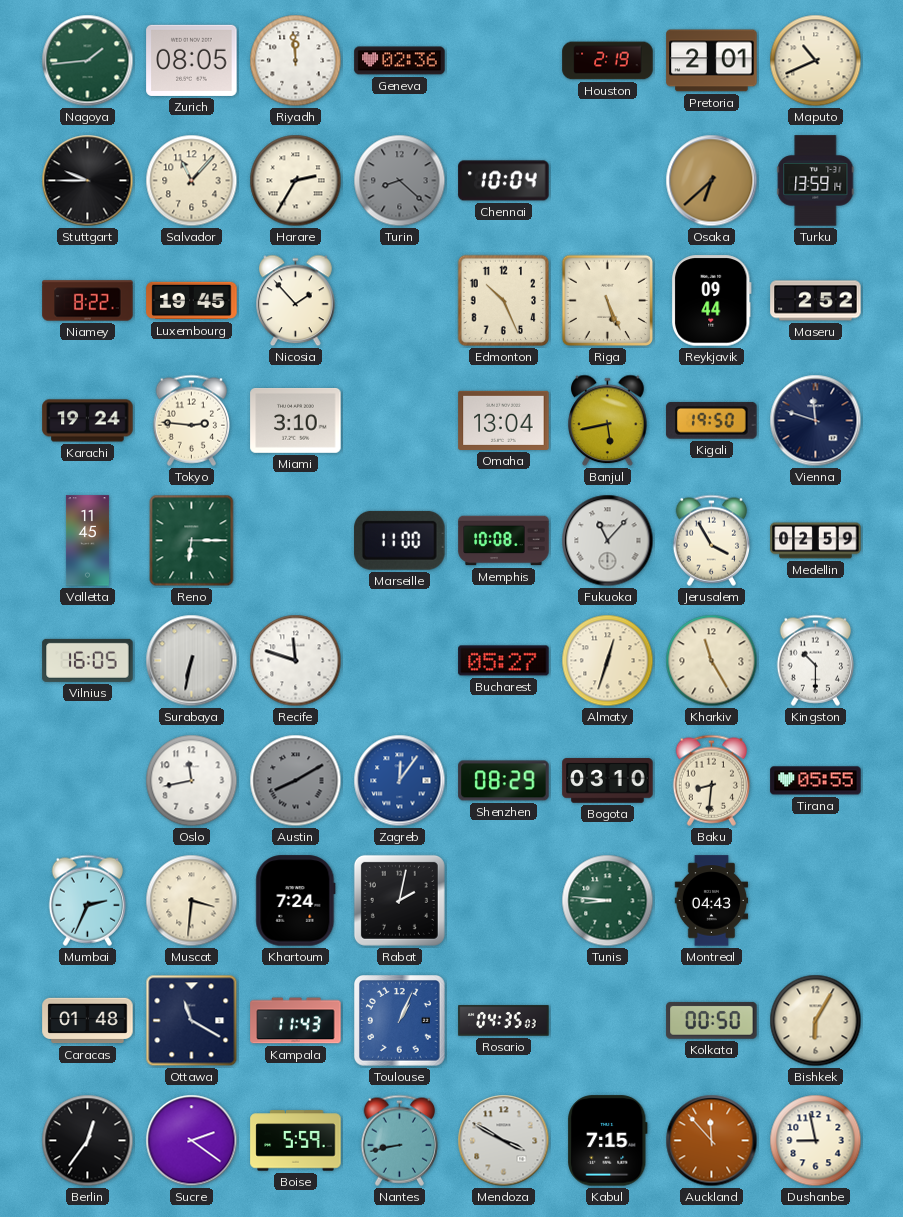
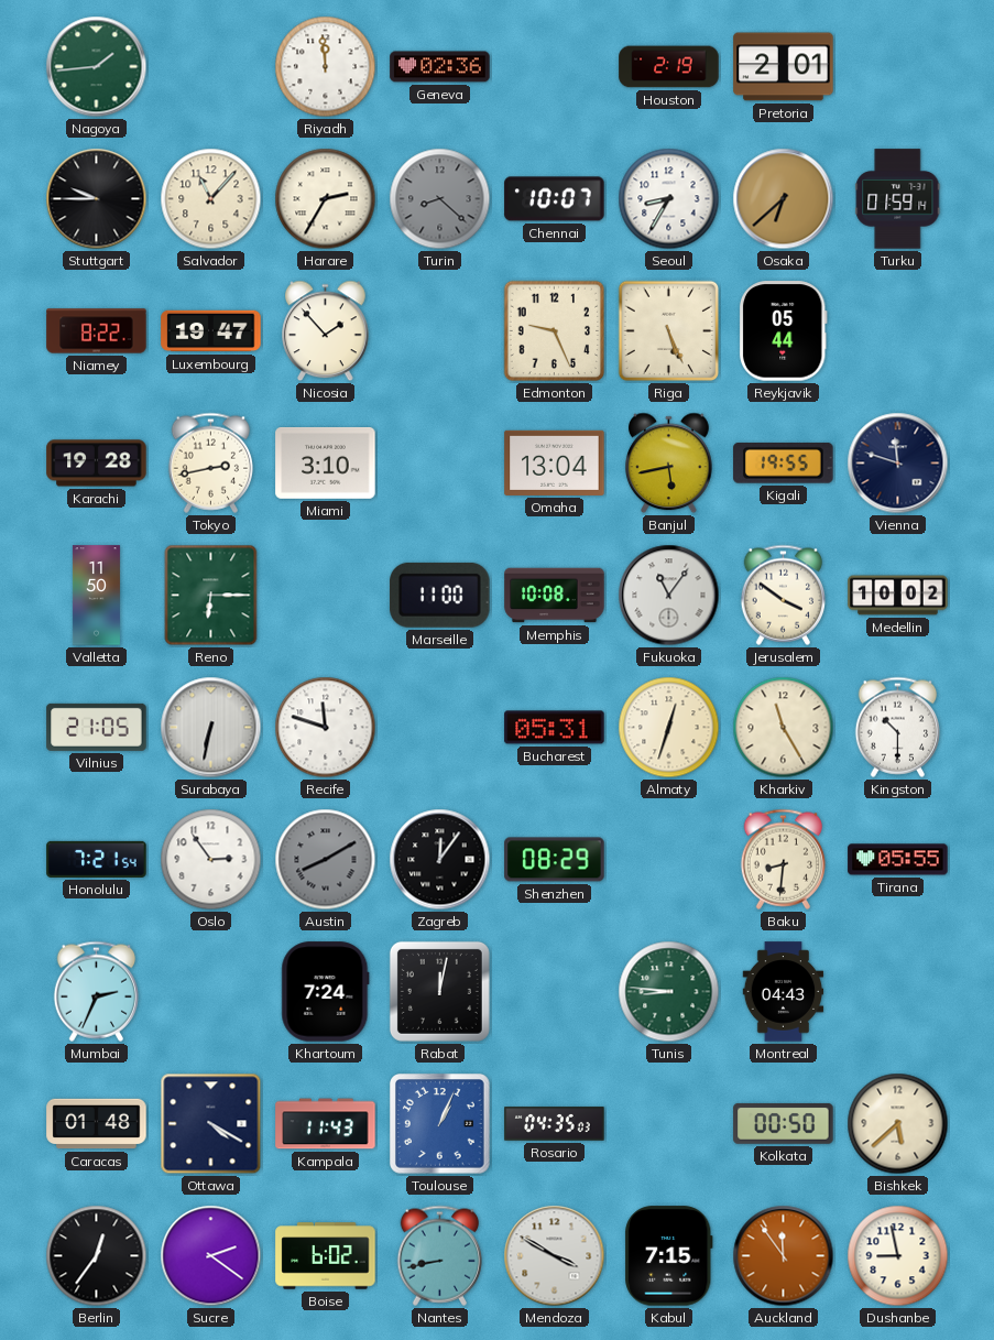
Zurich: 08:05 -> none (192, 60)
Maputo: 10:41 -> none (816, 61)
Chennai: 10:04 -> 10:07 (555, 199)
Seoul: none -> 8:35 (669, 199)
Turku: 13:59 -> 01:59 (898, 199)
Luxembourg: 19:45 -> 19:47 (211, 331)
Edmonton: 10:26 -> 9:26 (555, 331)
Reykjavik: 09:44 -> 05:44 (783, 331)
Maseru: 2:52 -> none (816, 301)
Karachi: 19:24 -> 19:28 (97, 464)
Tokyo: 2:46 -> 2:43 (210, 462)
Kigali: 19:50 -> 19:55 (784, 462)
Valletta: 11:45 -> 11:50 (96, 596)
Fukuoka: 11:07 -> 11:06 (669, 596)
Jerusalem: 3:55 -> 3:51 (783, 595)
Medellin: 02:59 -> 10:02 (898, 596)
Vilnius: 16:05 -> 21:05 (97, 727)
Bucharest: 05:27 -> 05:31 (555, 728)
Honolulu: none -> 7:21 (97, 859)
Oslo: 11:43 -> 2:54 (211, 860)
Zagreb dial: blue -> black (440, 860)
Bogota: 03:10 -> none (608, 781)
Muscat: 3:31 -> none (192, 901)
Rabat: 2:02 -> 12:02 (439, 991)
Ottawa: 11:20 -> 4:20 (211, 1124)
Bishkek: 6:05 -> 5:38 (898, 1124)
Boise: 5:59 -> 6:02 (326, 1256)
Auckland: 11:53 -> 11:54 (784, 1256)
